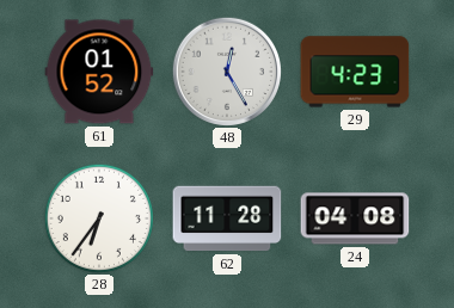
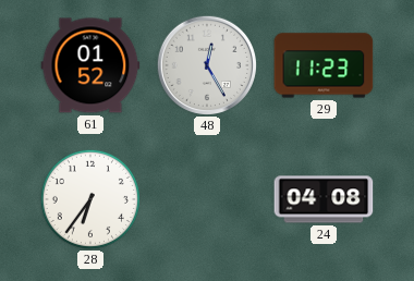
29: 4:23 -> 11:23 (324, 65)
62: 11:28 -> none (227, 218)
